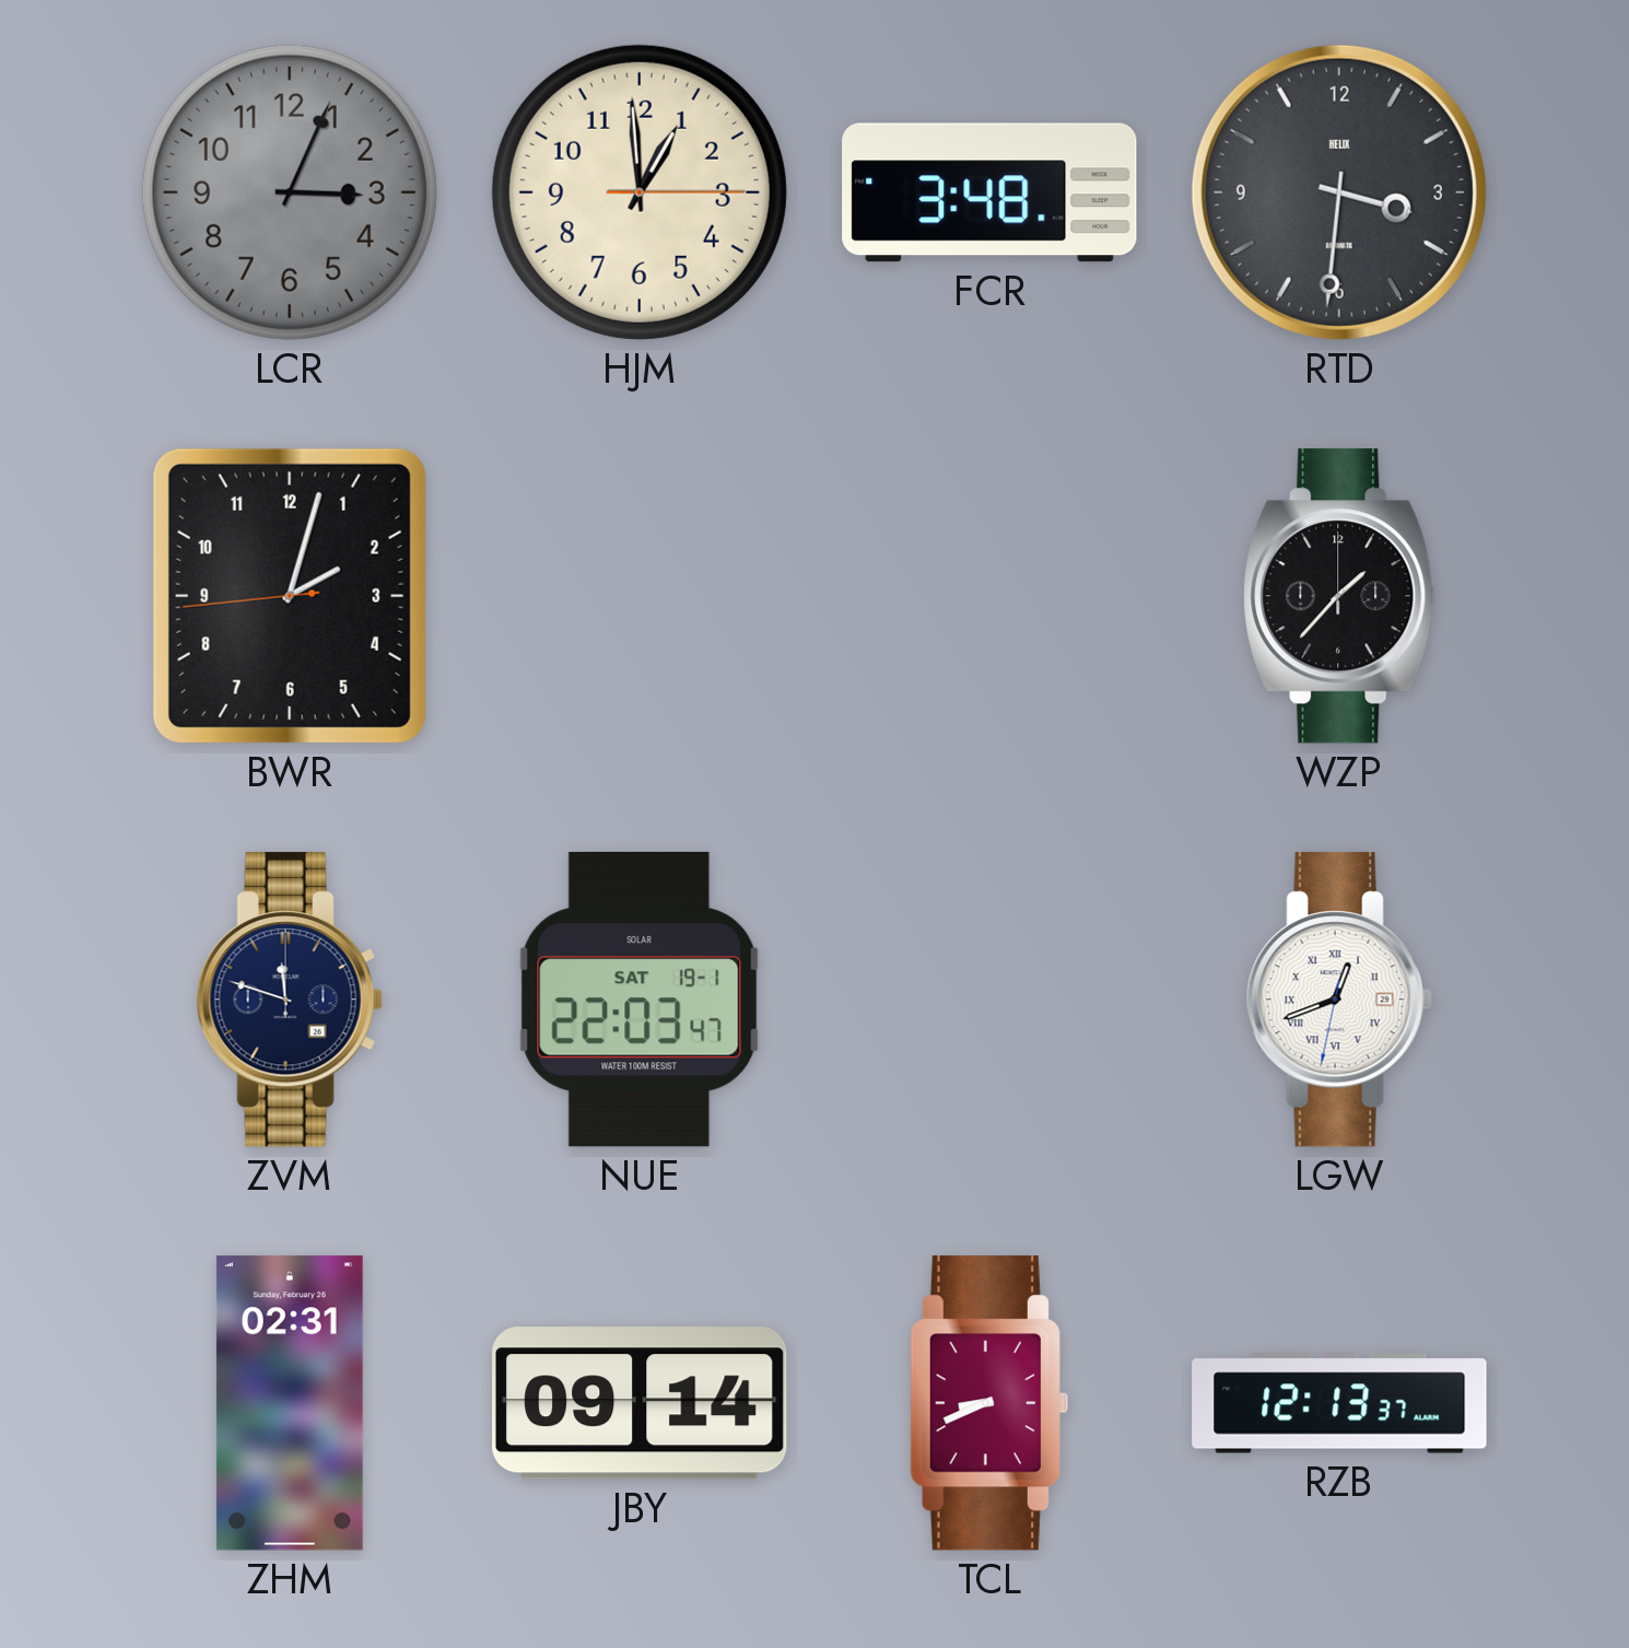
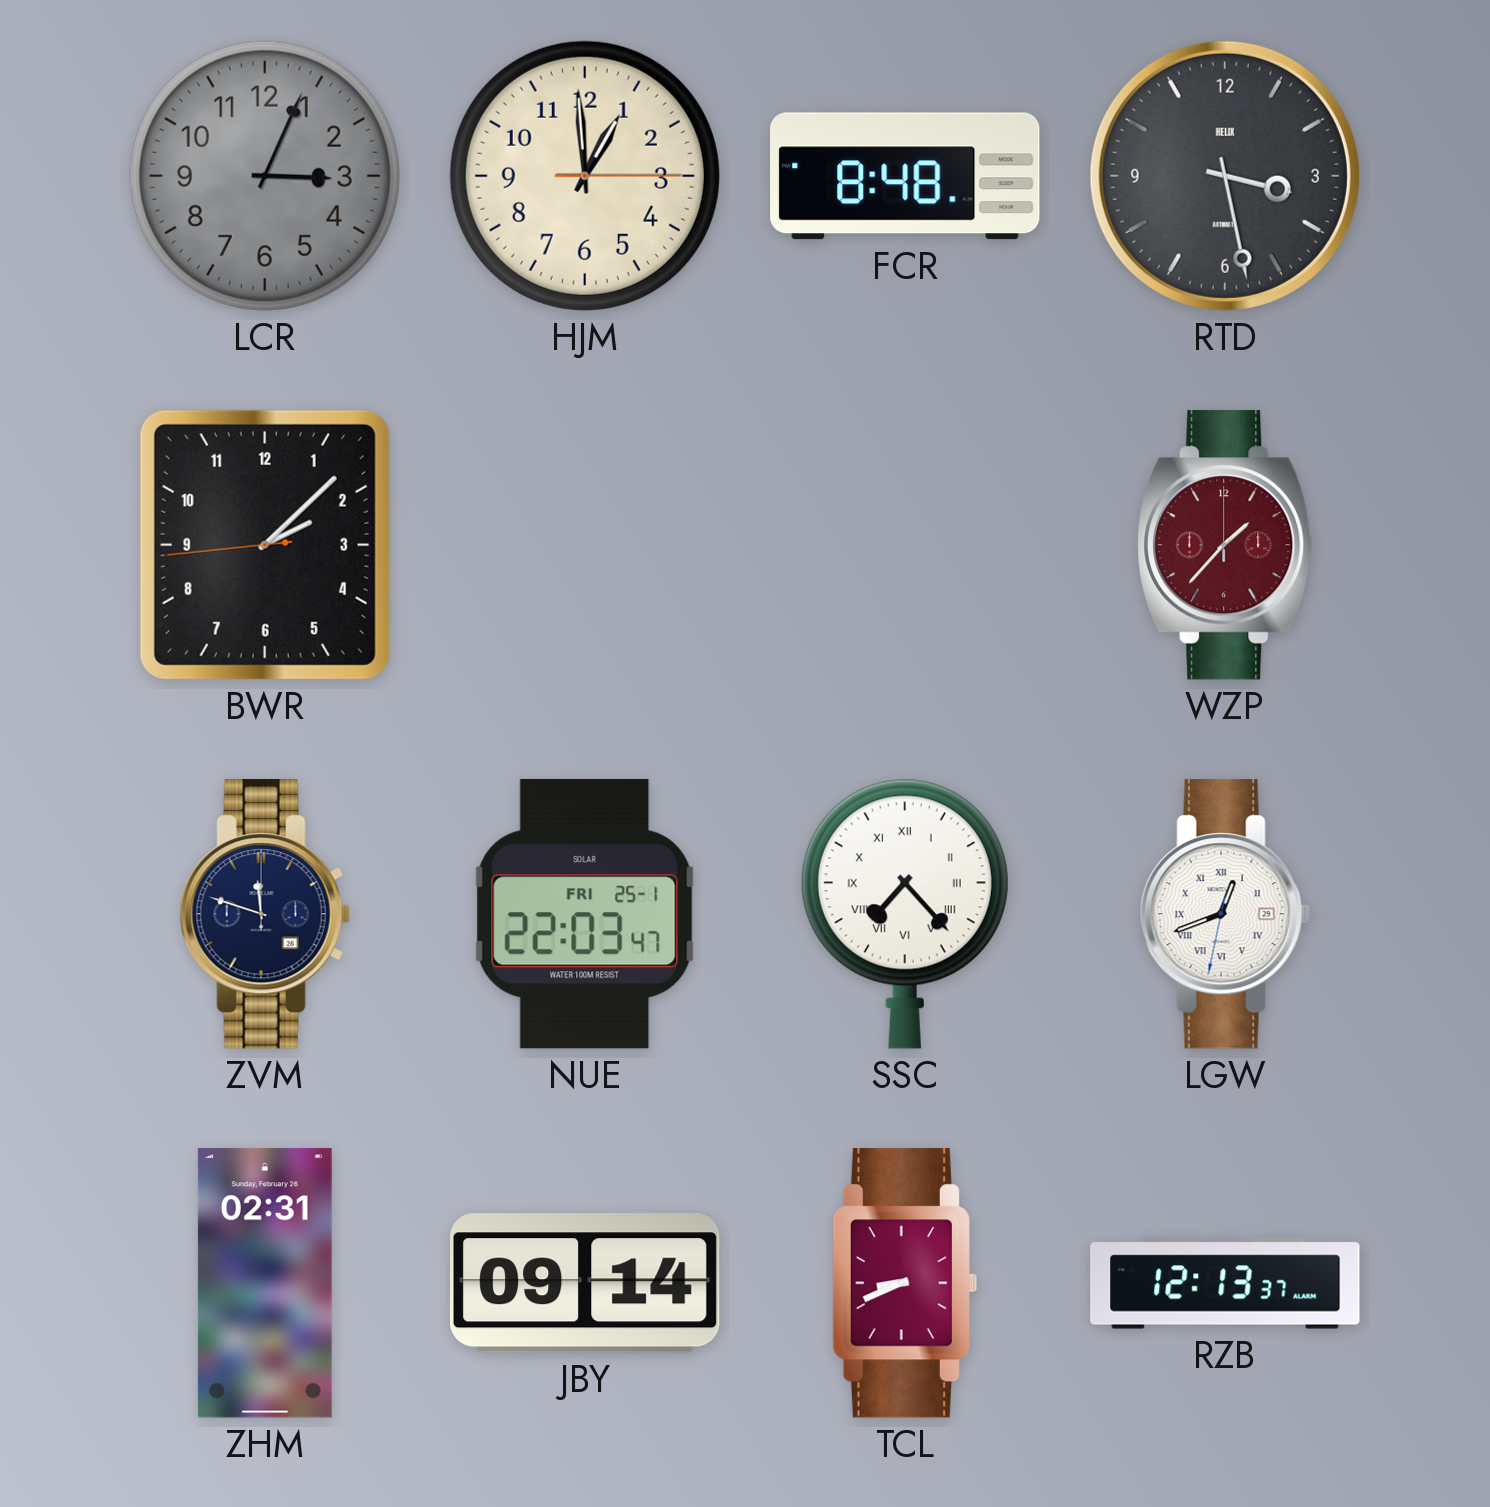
FCR: 3:48 -> 8:48 (905, 176)
RTD: 3:31 -> 3:28 (1225, 176)
BWR: 2:02 -> 2:07 (265, 545)
WZP dial: black -> burgundy (1225, 545)
NUE date: SAT 19-1 -> FRI 25-1 (585, 914)
SSC: none -> 7:23 (905, 914)
